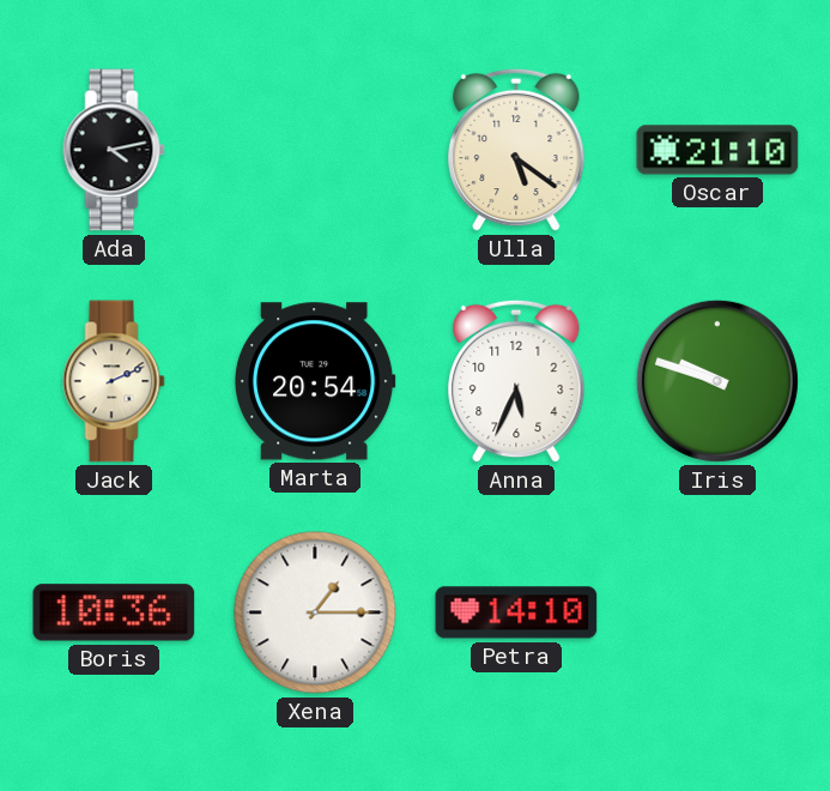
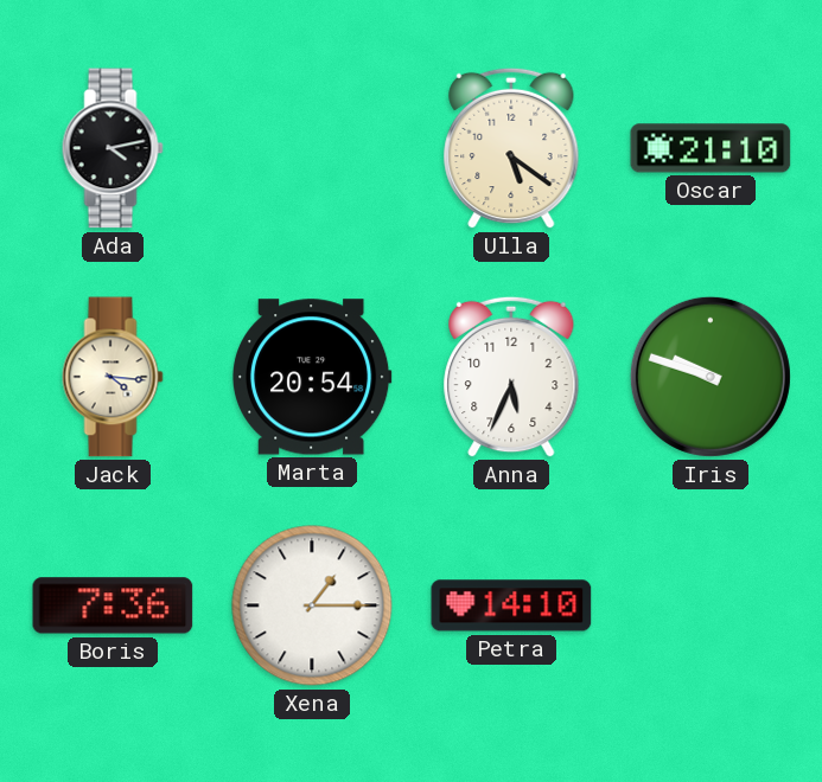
Jack: 2:11 -> 4:16 (113, 377)
Boris: 10:36 -> 7:36 (113, 605)
